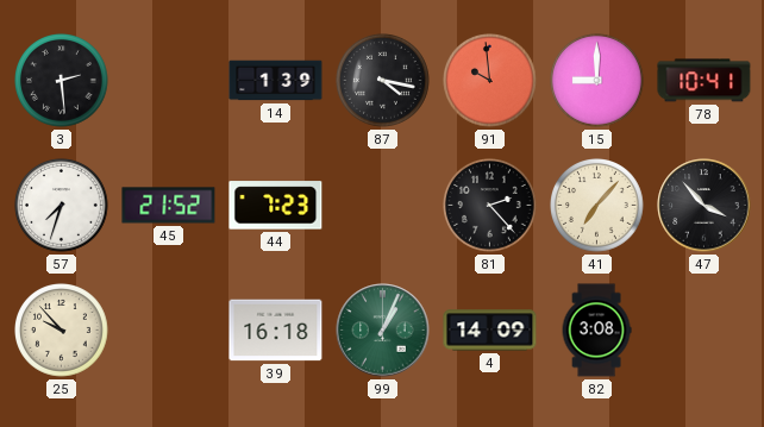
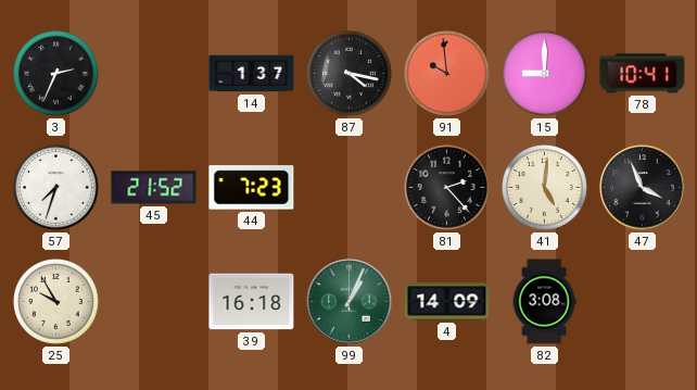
3: 2:29 -> 2:34 (56, 74)
14: 1:39 -> 1:37 (252, 74)
41: 7:07 -> 5:01 (545, 188)
47: 3:53 -> 3:56 (643, 188)
25: 9:53 -> 9:55 (56, 302)
